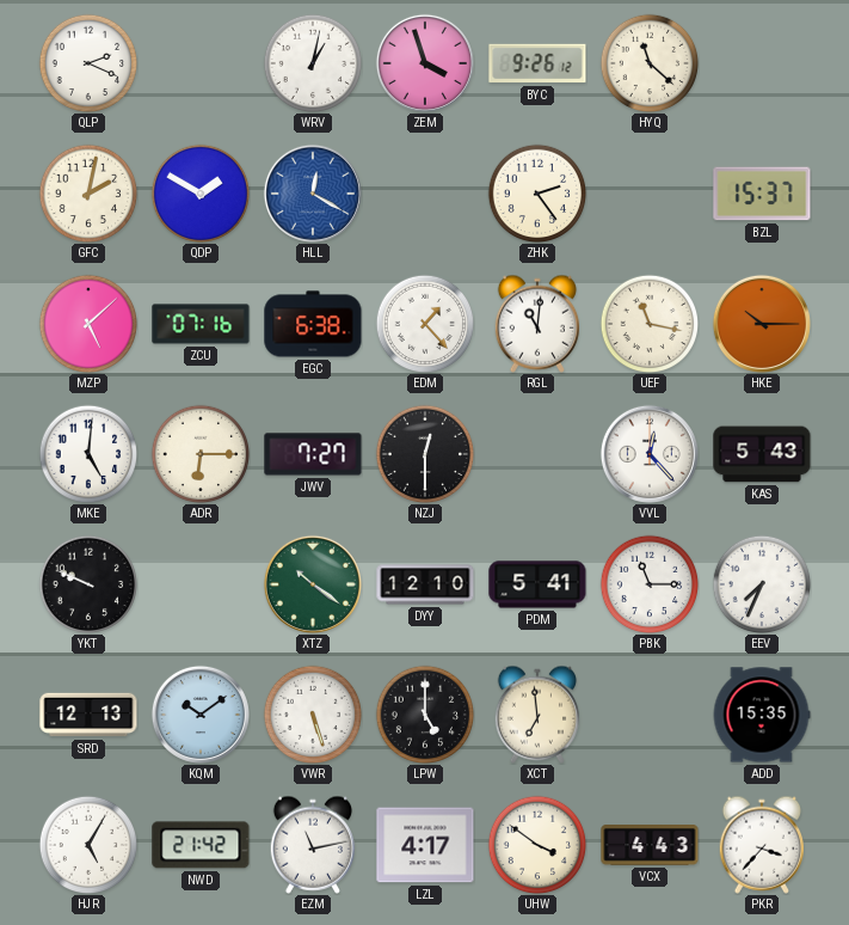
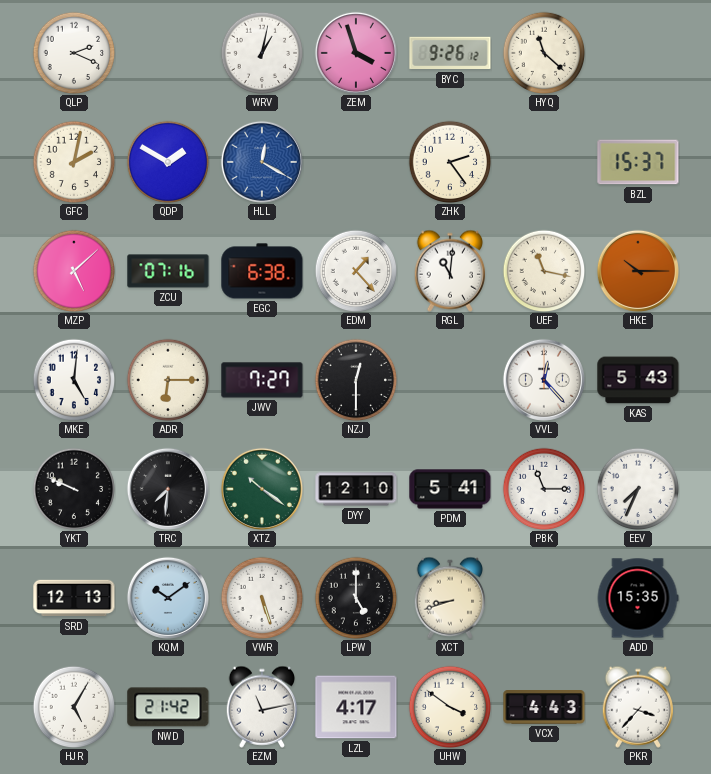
TRC: none -> 7:31 (168, 489)
XCT: 6:59 -> 8:42 (449, 598)
